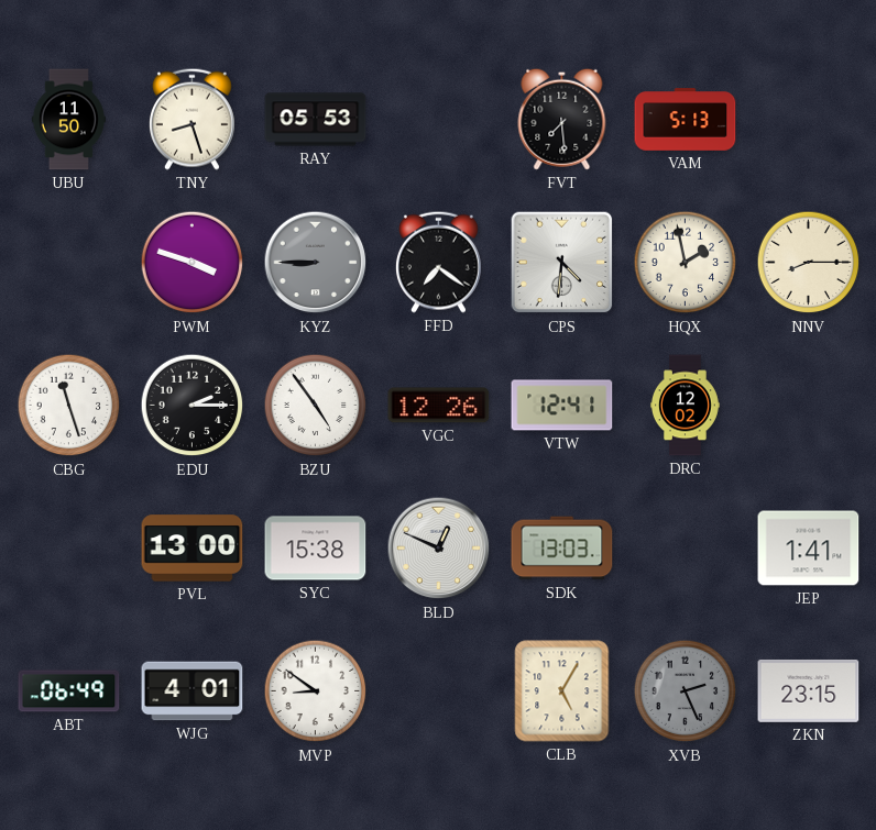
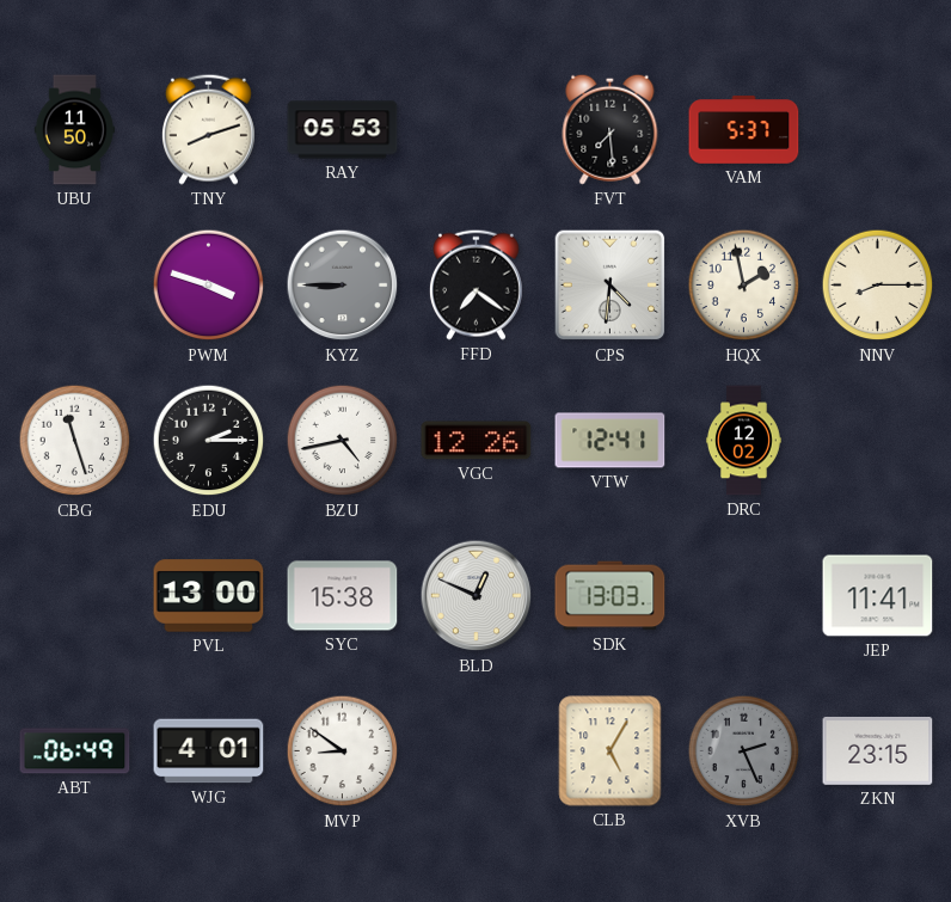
TNY: 8:27 -> 8:12 (208, 129)
VAM: 5:13 -> 5:37 (744, 130)
BZU: 4:54 -> 4:43 (343, 441)
JEP: 1:41 -> 11:41 (878, 596)
